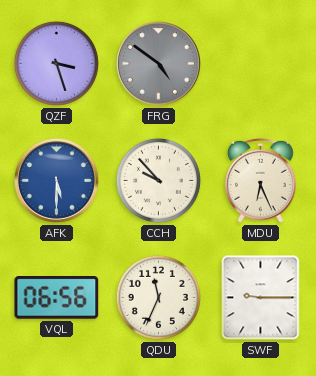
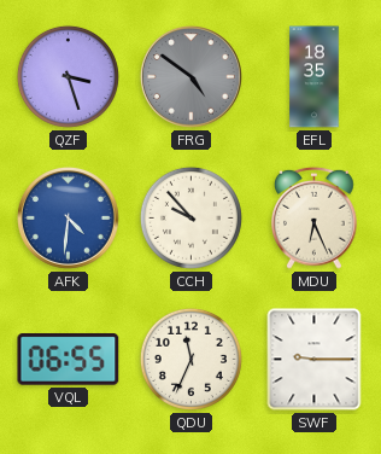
EFL: none -> 18:35 (315, 77)
AFK: 5:30 -> 4:31 (68, 217)
VQL: 06:56 -> 06:55 (69, 360)
